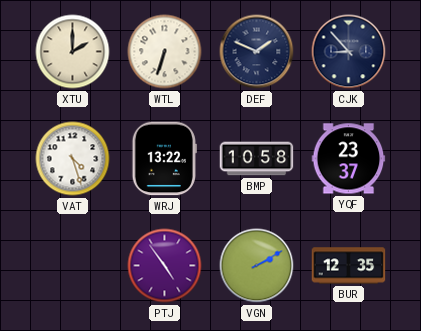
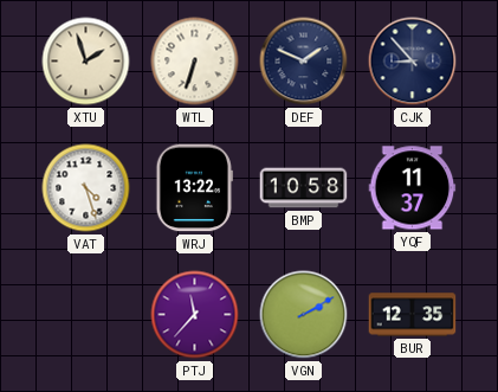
XTU: 2:00 -> 1:57 (86, 62)
YQF: 23:37 -> 11:37 (413, 188)
PTJ: 4:54 -> 11:37 (195, 315)
